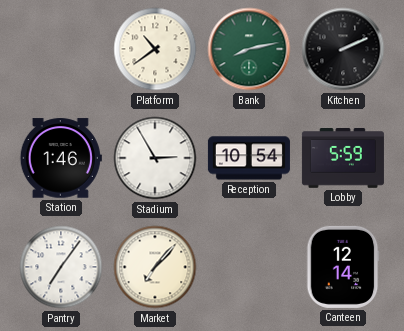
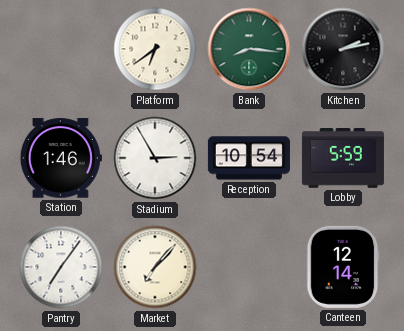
Platform: 10:39 -> 6:39 (155, 49)
Bank: 8:13 -> 8:16 (249, 49)
Kitchen: 2:11 -> 2:13 (343, 49)
